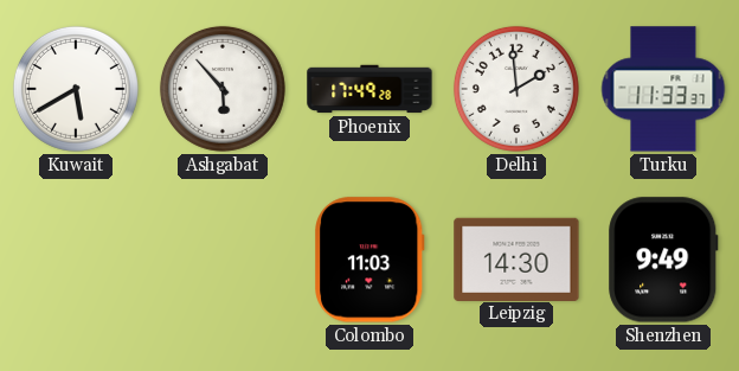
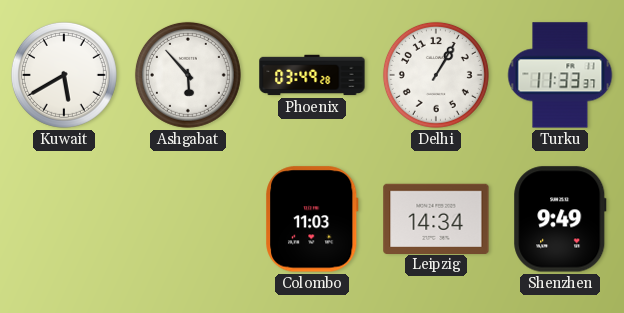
Phoenix: 17:49 -> 03:49 (312, 75)
Delhi: 1:59 -> 1:05 (436, 75)
Leipzig: 14:30 -> 14:34 (436, 218)
